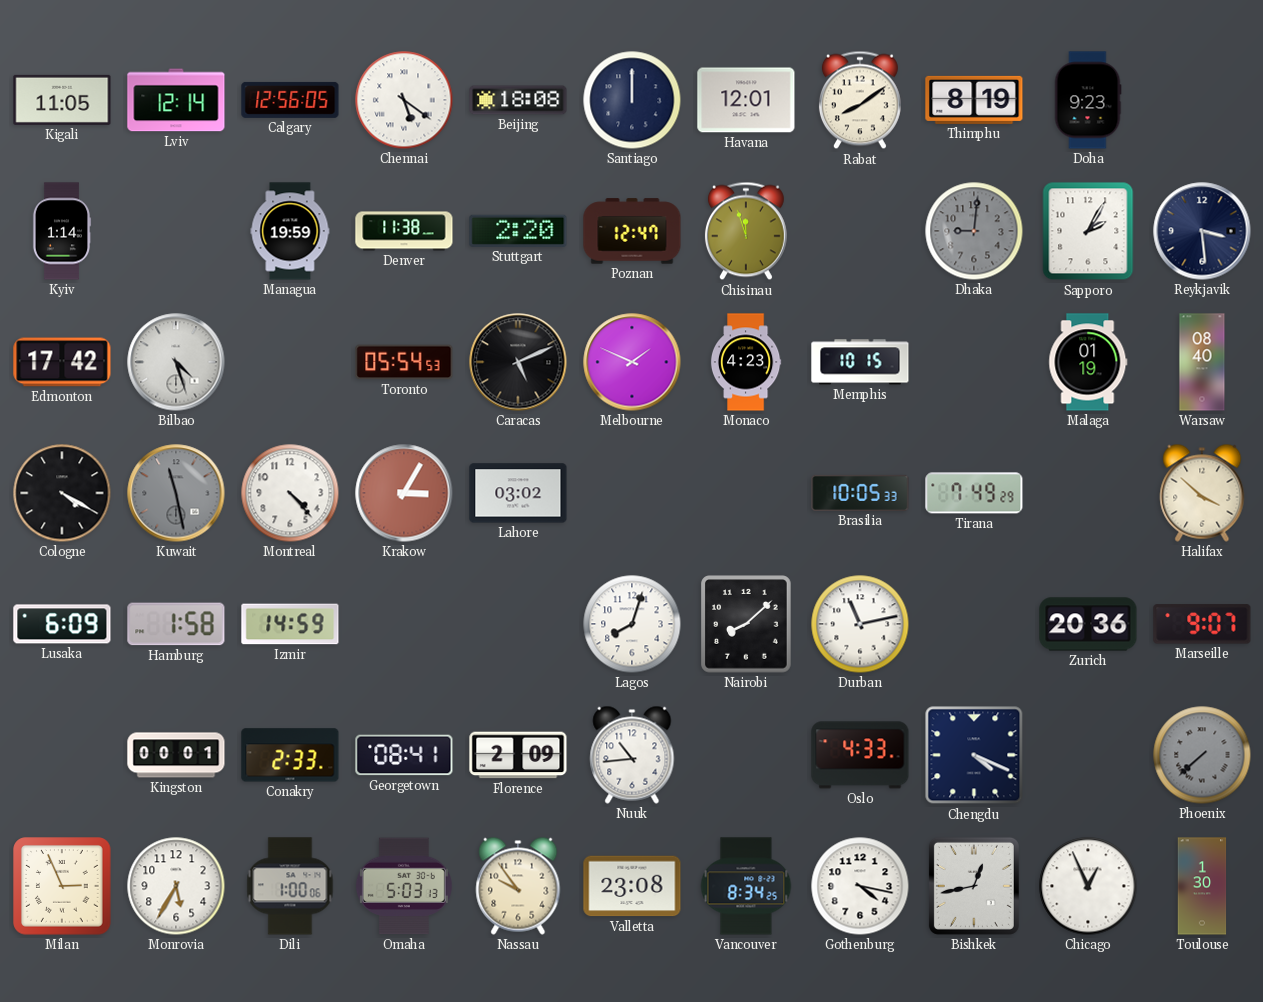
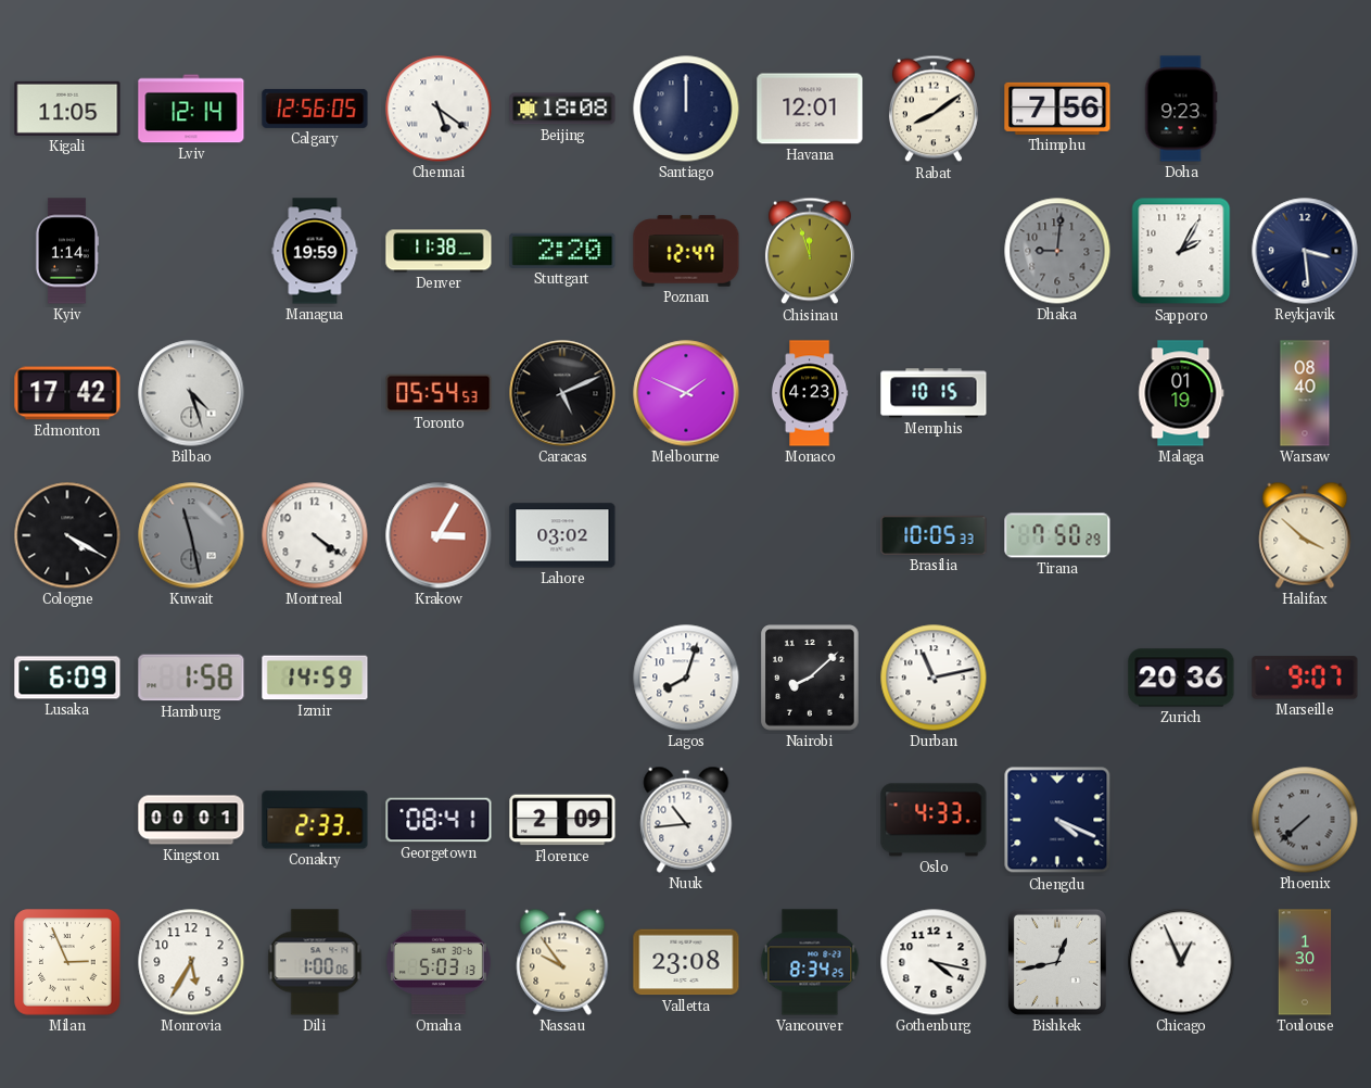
Thimphu: 8:19 -> 7:56 (1057, 109)
Montreal: 4:23 -> 4:21 (315, 535)
Tirana: 7:49 -> 7:50 (1057, 535)
